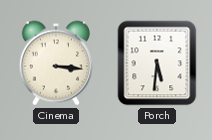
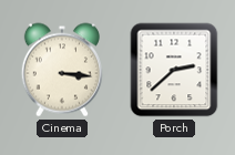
Porch: 5:31 -> 2:38 (174, 70)
